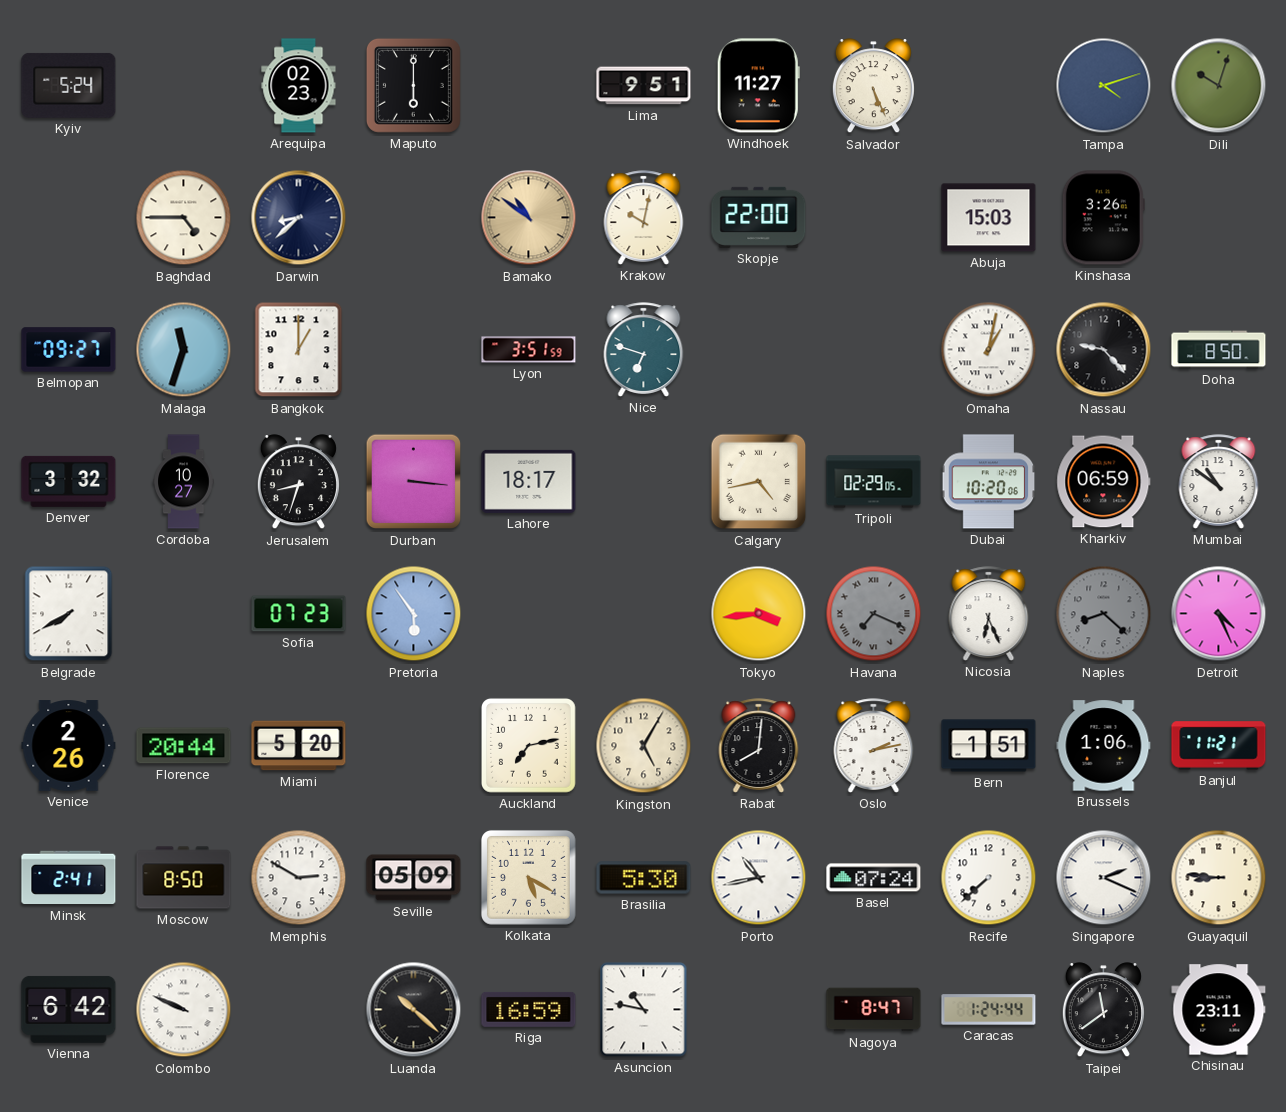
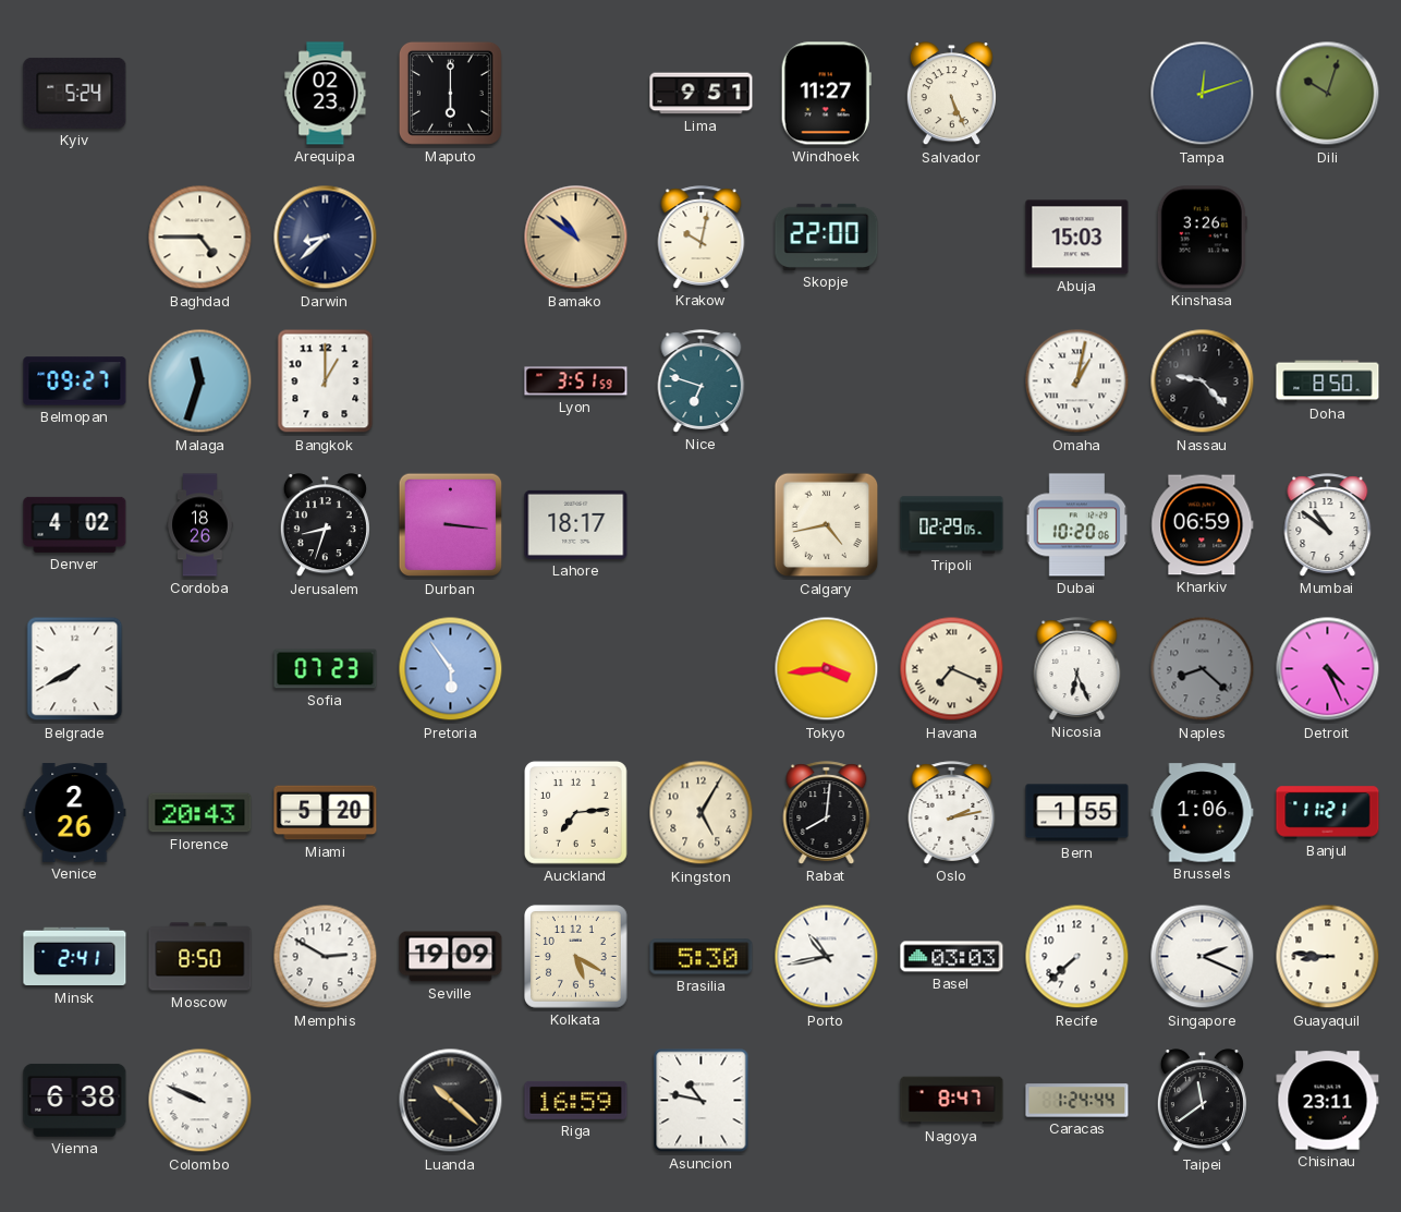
Tampa: 4:12 -> 12:12 (1203, 94)
Denver: 3:32 -> 4:02 (75, 524)
Cordoba: 10:27 -> 18:26 (200, 525)
Havana dial: grey -> cream (952, 669)
Florence: 20:44 -> 20:43 (200, 813)
Auckland: 7:13 -> 7:14 (575, 812)
Bern: 1:51 -> 1:55 (1077, 813)
Seville: 05:09 -> 19:09 (451, 957)
Basel: 07:24 -> 03:03 (952, 957)
Vienna: 6:42 -> 6:38 (75, 1100)
